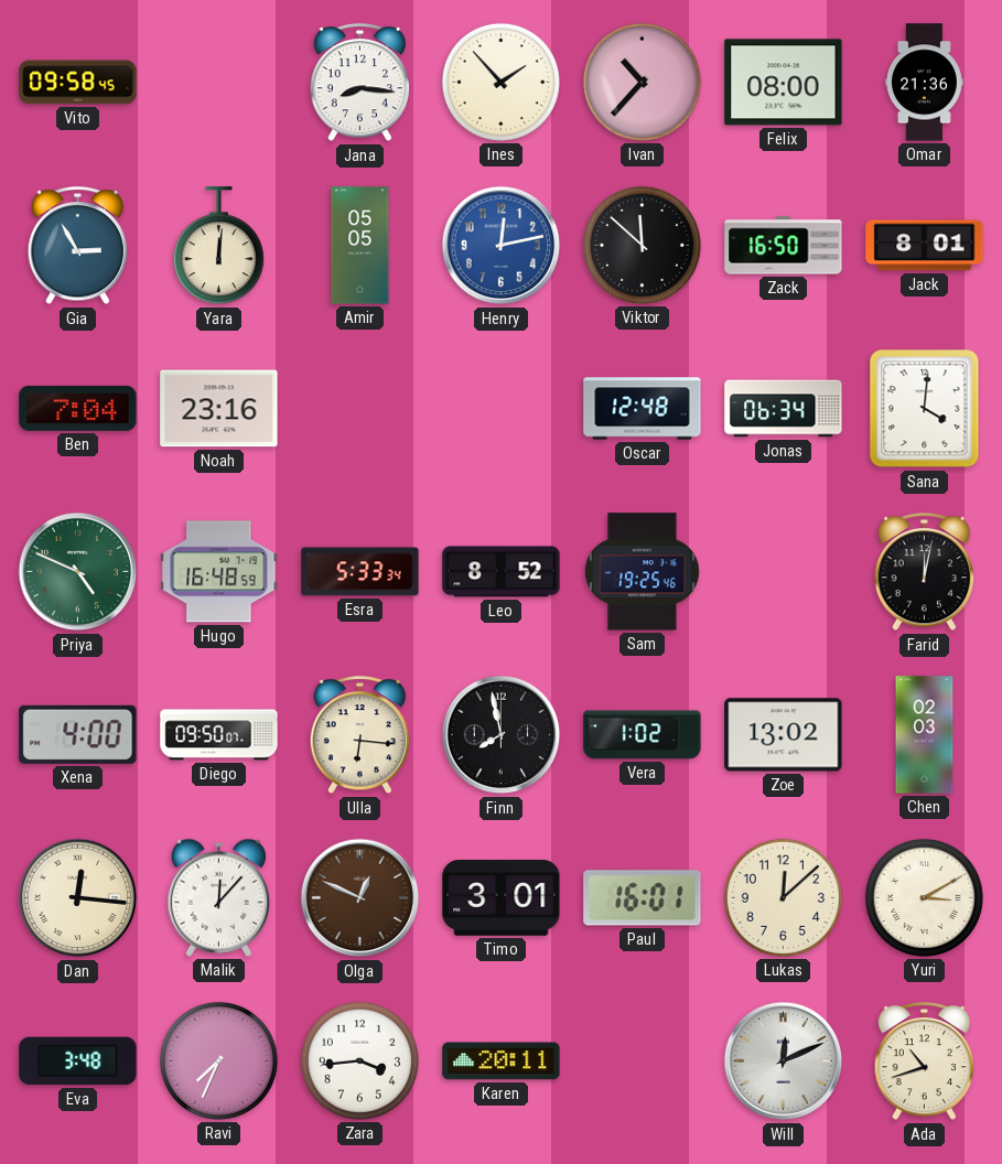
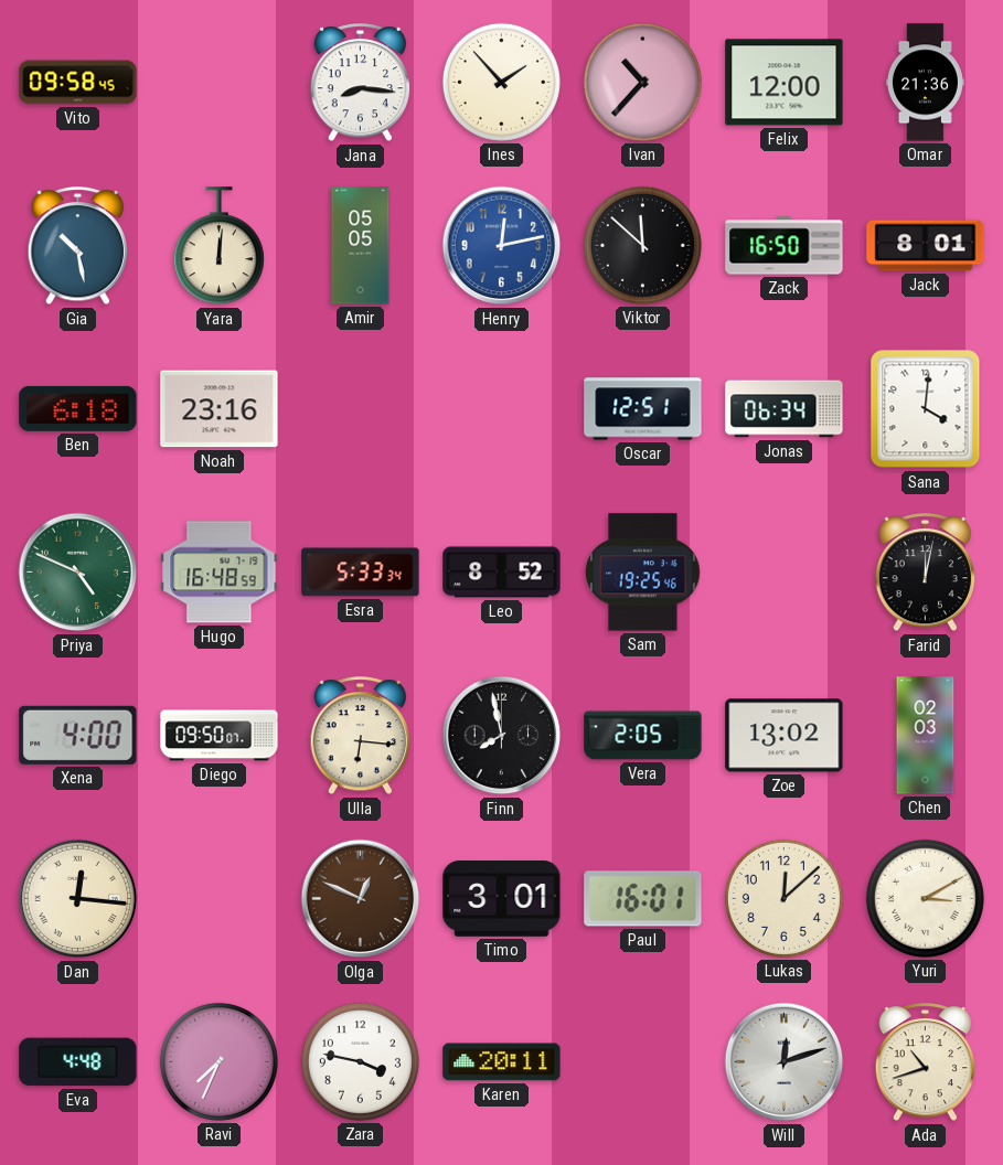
Felix: 08:00 -> 12:00 (785, 83)
Gia: 2:55 -> 10:28 (78, 246)
Ben: 7:04 -> 6:18 (78, 408)
Oscar: 12:48 -> 12:51 (643, 409)
Vera: 1:02 -> 2:05 (643, 736)
Malik: 12:07 -> none (218, 897)
Eva: 3:48 -> 4:48 (78, 1062)
Zara: 3:44 -> 3:47 (360, 1061)
Will: 12:11 -> 12:12 (785, 1062)
